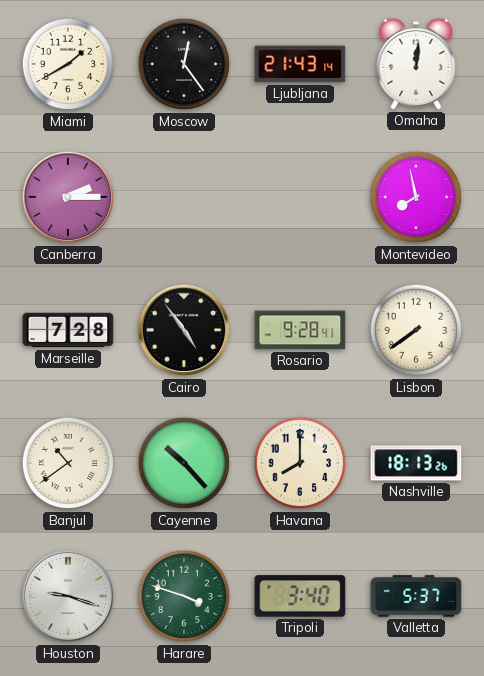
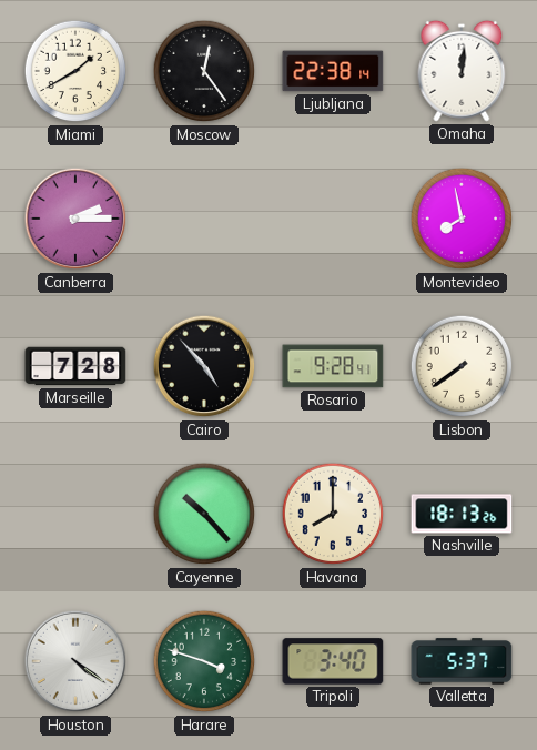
Ljubljana: 21:43 -> 22:38 (333, 71)
Cairo: 4:54 -> 4:53 (204, 366)
Banjul: 10:39 -> none (68, 463)
Houston: 9:18 -> 4:21 (75, 661)
